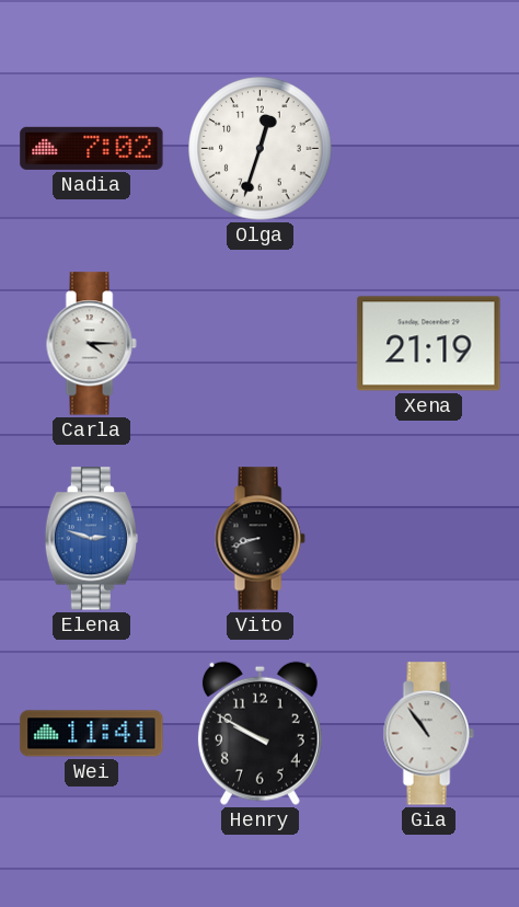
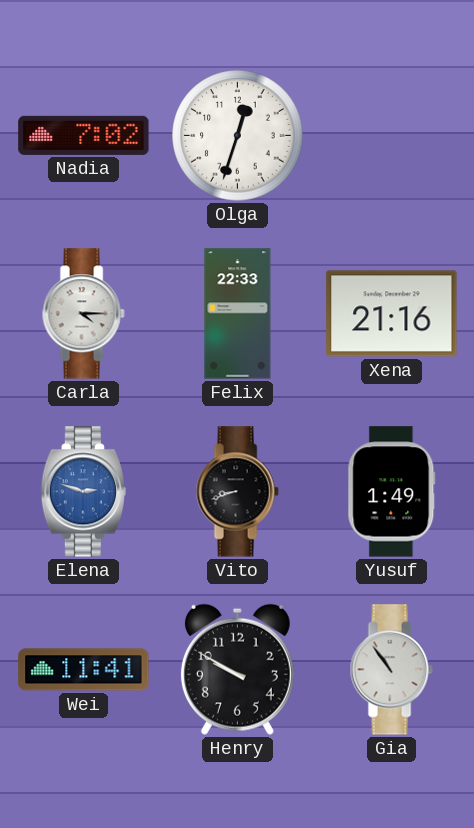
Felix: none -> 22:33 (238, 314)
Xena: 21:19 -> 21:16 (392, 314)
Yusuf: none -> 1:49 (392, 492)
